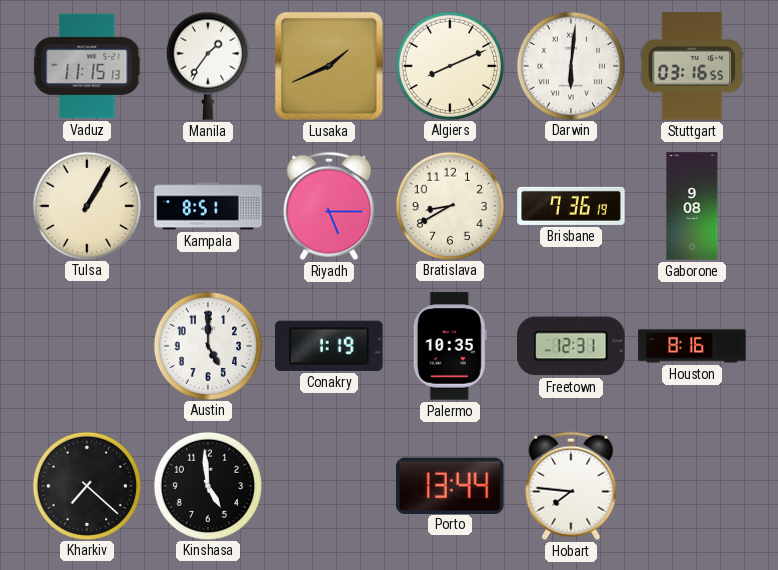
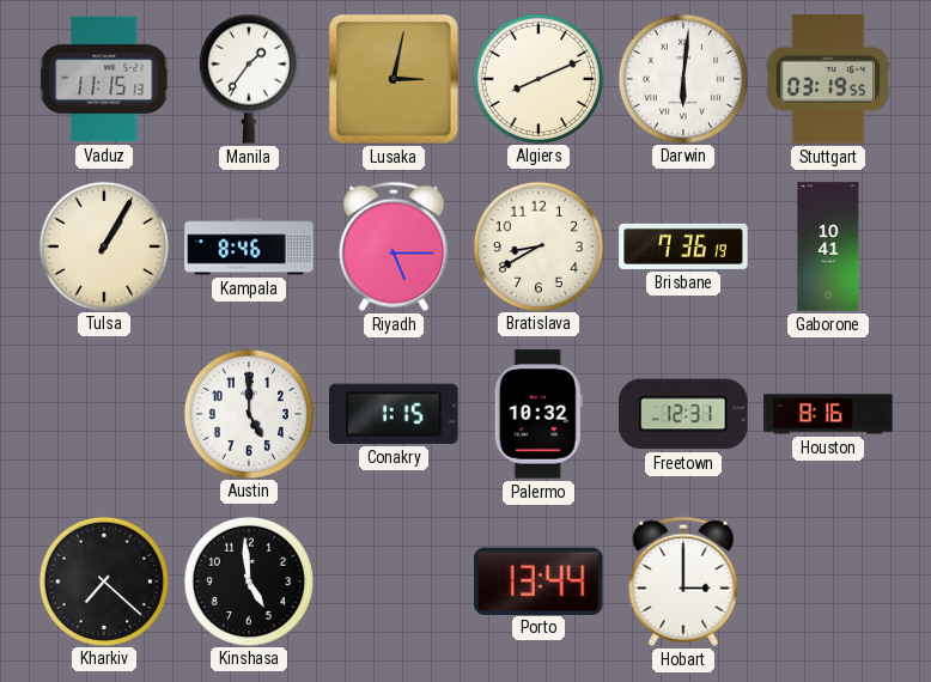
Lusaka: 1:41 -> 3:02 (394, 79)
Stuttgart: 03:16 -> 03:19 (828, 79)
Kampala: 8:51 -> 8:46 (249, 246)
Gaborone: 9:08 -> 10:41 (828, 246)
Conakry: 1:19 -> 1:15 (394, 414)
Palermo: 10:35 -> 10:32 (538, 414)
Hobart: 7:46 -> 3:00 (683, 581)
